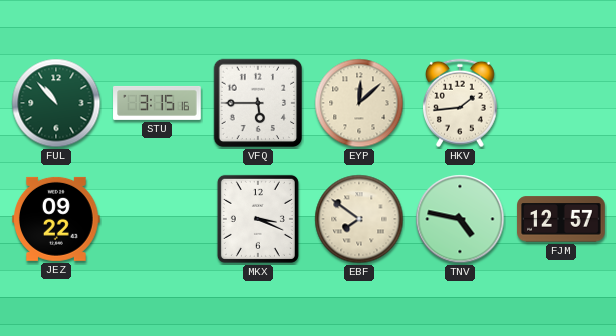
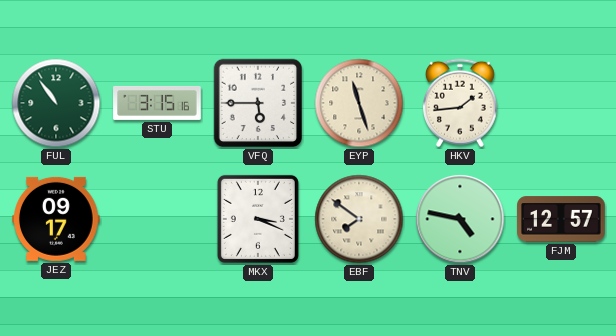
FUL: 10:53 -> 10:54 (56, 103)
EYP: 12:08 -> 11:27 (359, 103)
JEZ: 09:22 -> 09:17 (57, 219)
